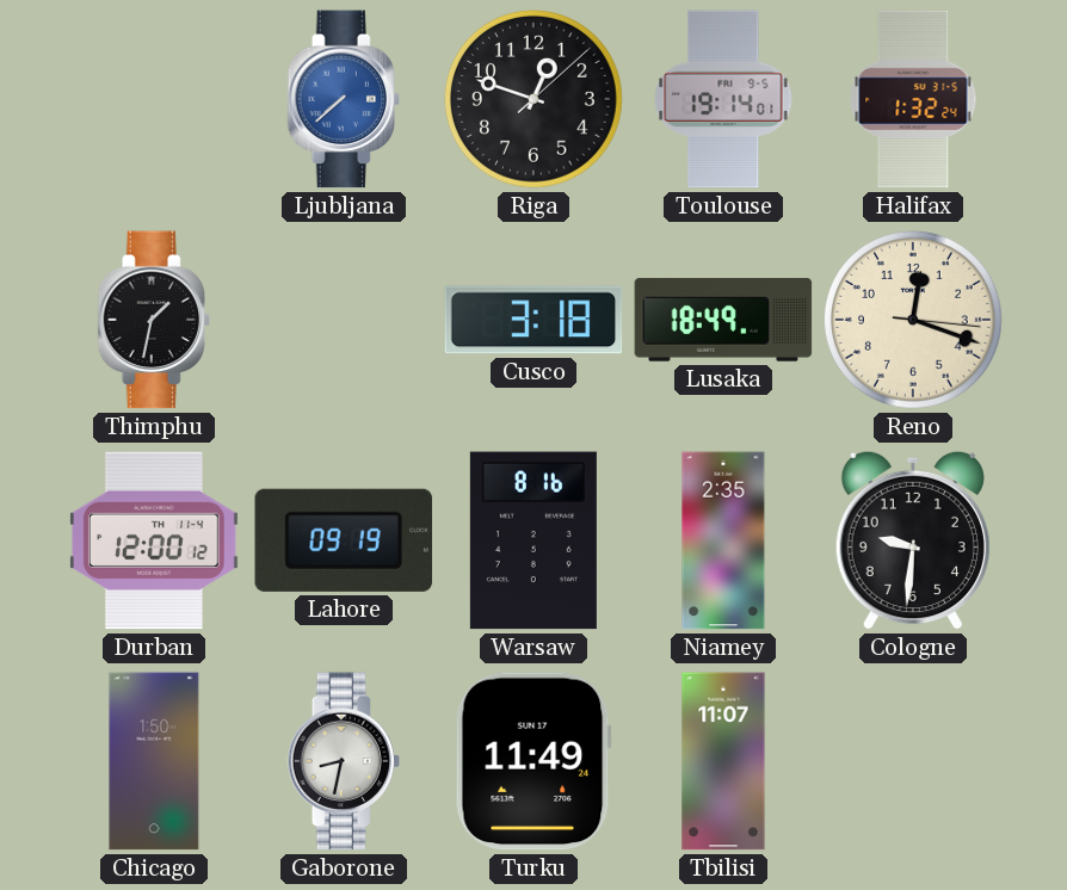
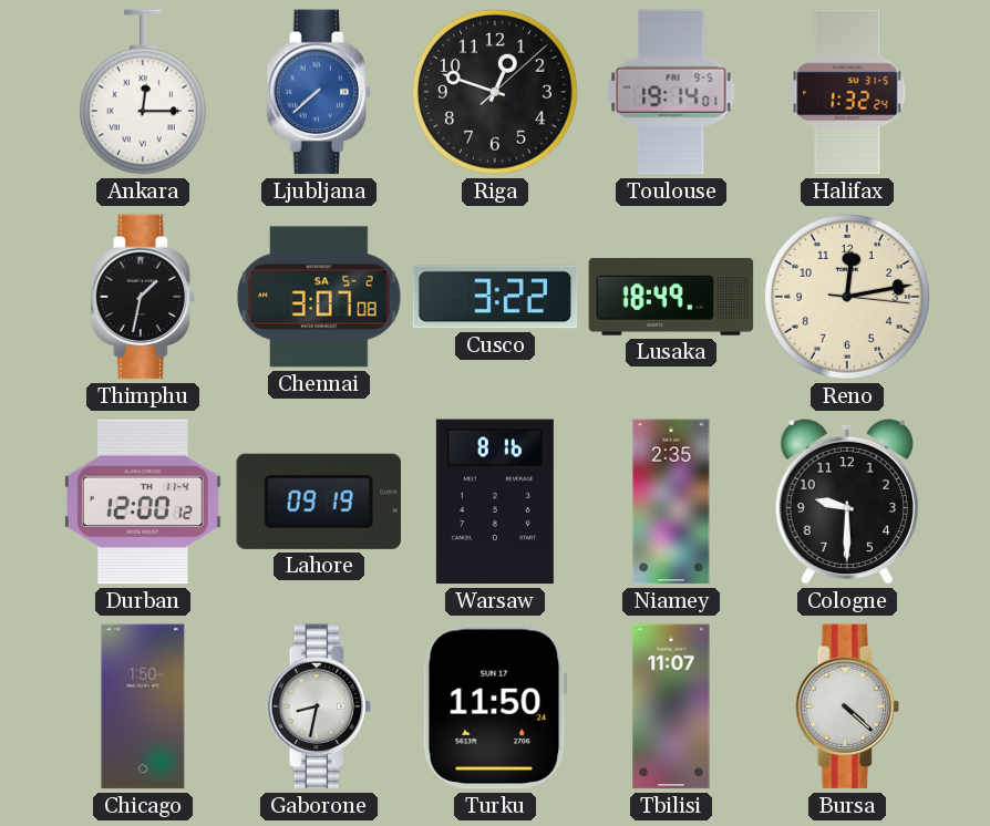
Ankara: none -> 12:15 (143, 92)
Chennai: none -> 3:07 (319, 297)
Cusco: 3:18 -> 3:22 (495, 297)
Reno: 12:18 -> 12:13 (847, 297)
Cologne: 9:31 -> 9:30 (847, 502)
Turku: 11:49 -> 11:50 (495, 706)
Bursa: none -> 4:22 (846, 706)
